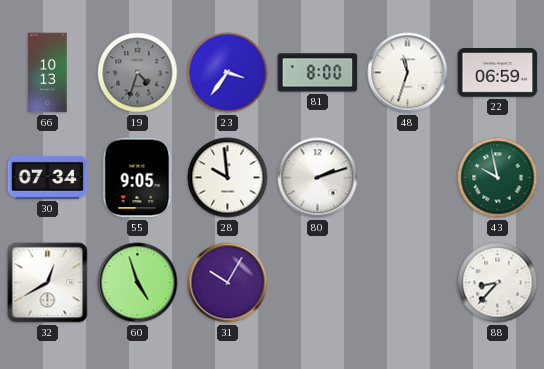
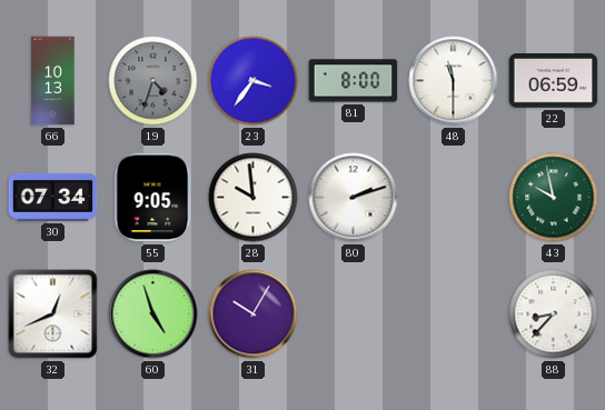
48: 11:33 -> 11:30 (454, 81)
32: 12:40 -> 12:41 (53, 314)
